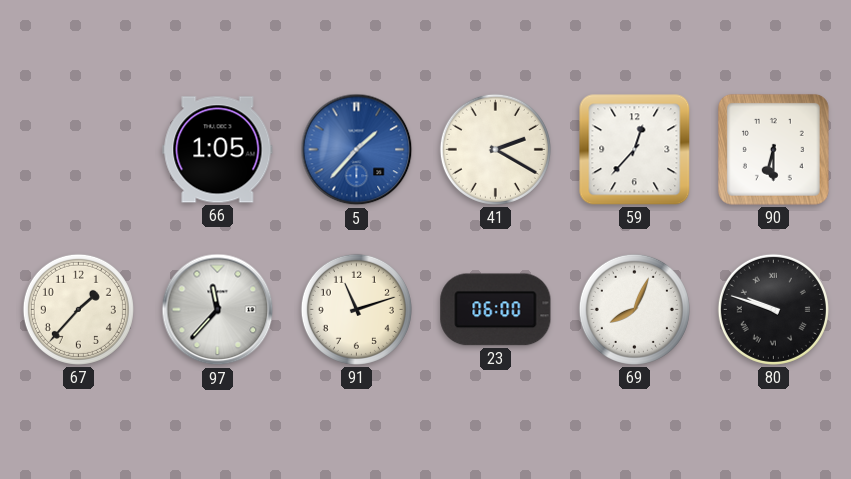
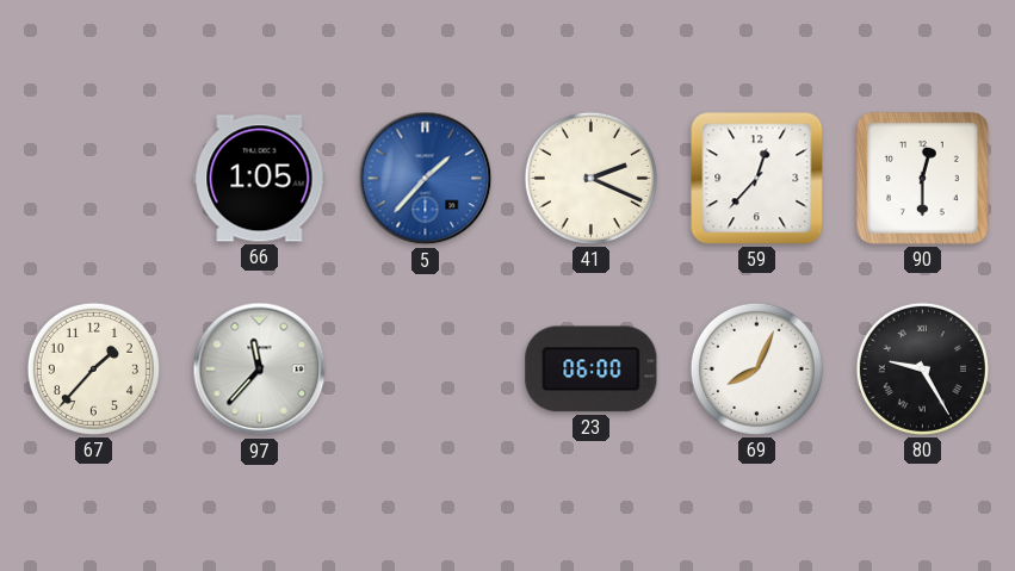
41: 2:20 -> 2:19 (590, 178)
90: 6:30 -> 12:30 (922, 178)
91: 11:12 -> none (356, 309)
80: 9:48 -> 9:25 (922, 368)
